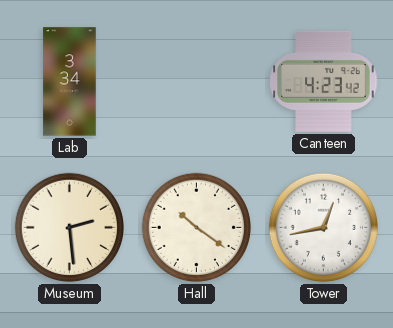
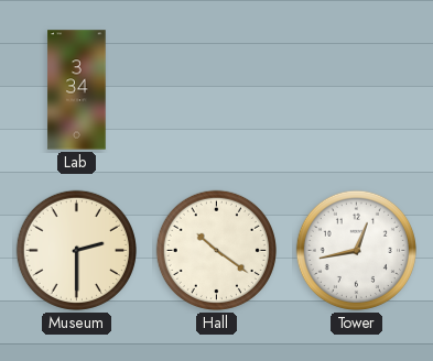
Canteen: 4:23 -> none (324, 81)
Museum: 2:29 -> 2:30 (76, 250)
